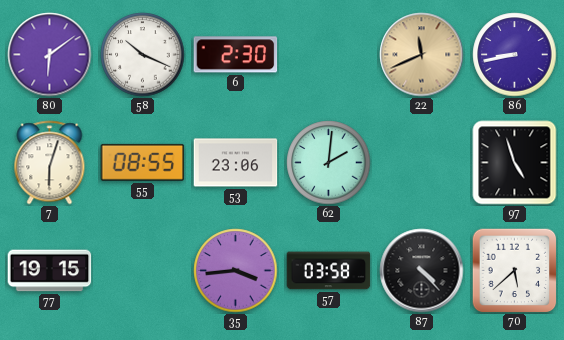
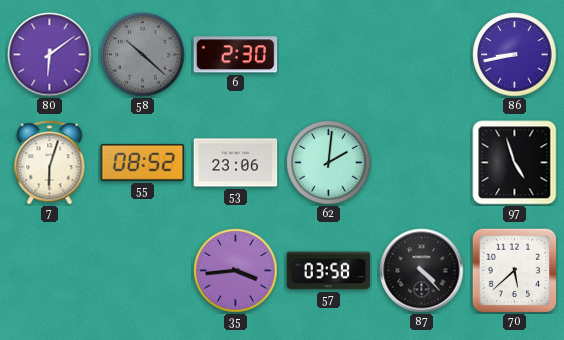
58: 10:19 -> 10:22 (143, 55)
58 dial: white -> grey (143, 55)
22: 11:41 -> none (422, 55)
55: 08:55 -> 08:52 (143, 162)
77: 19:15 -> none (50, 271)
